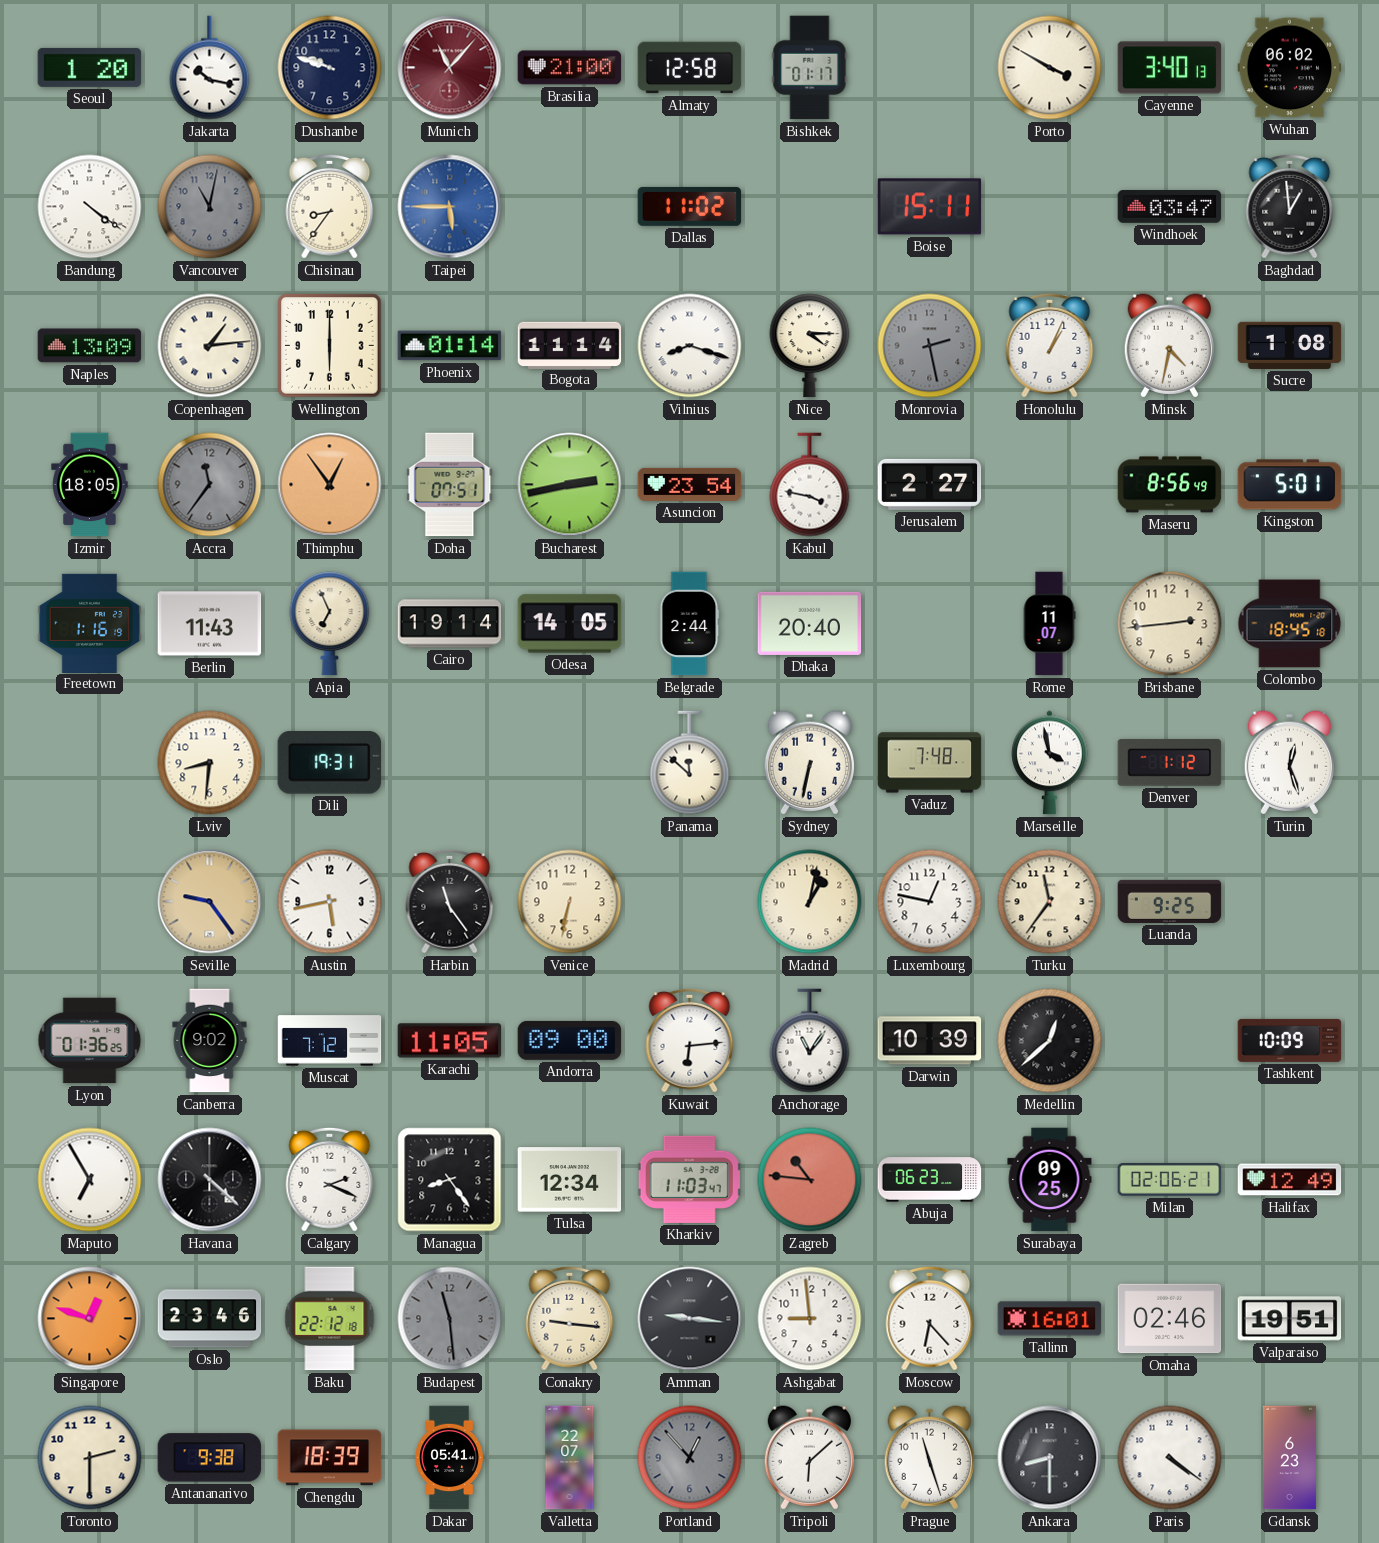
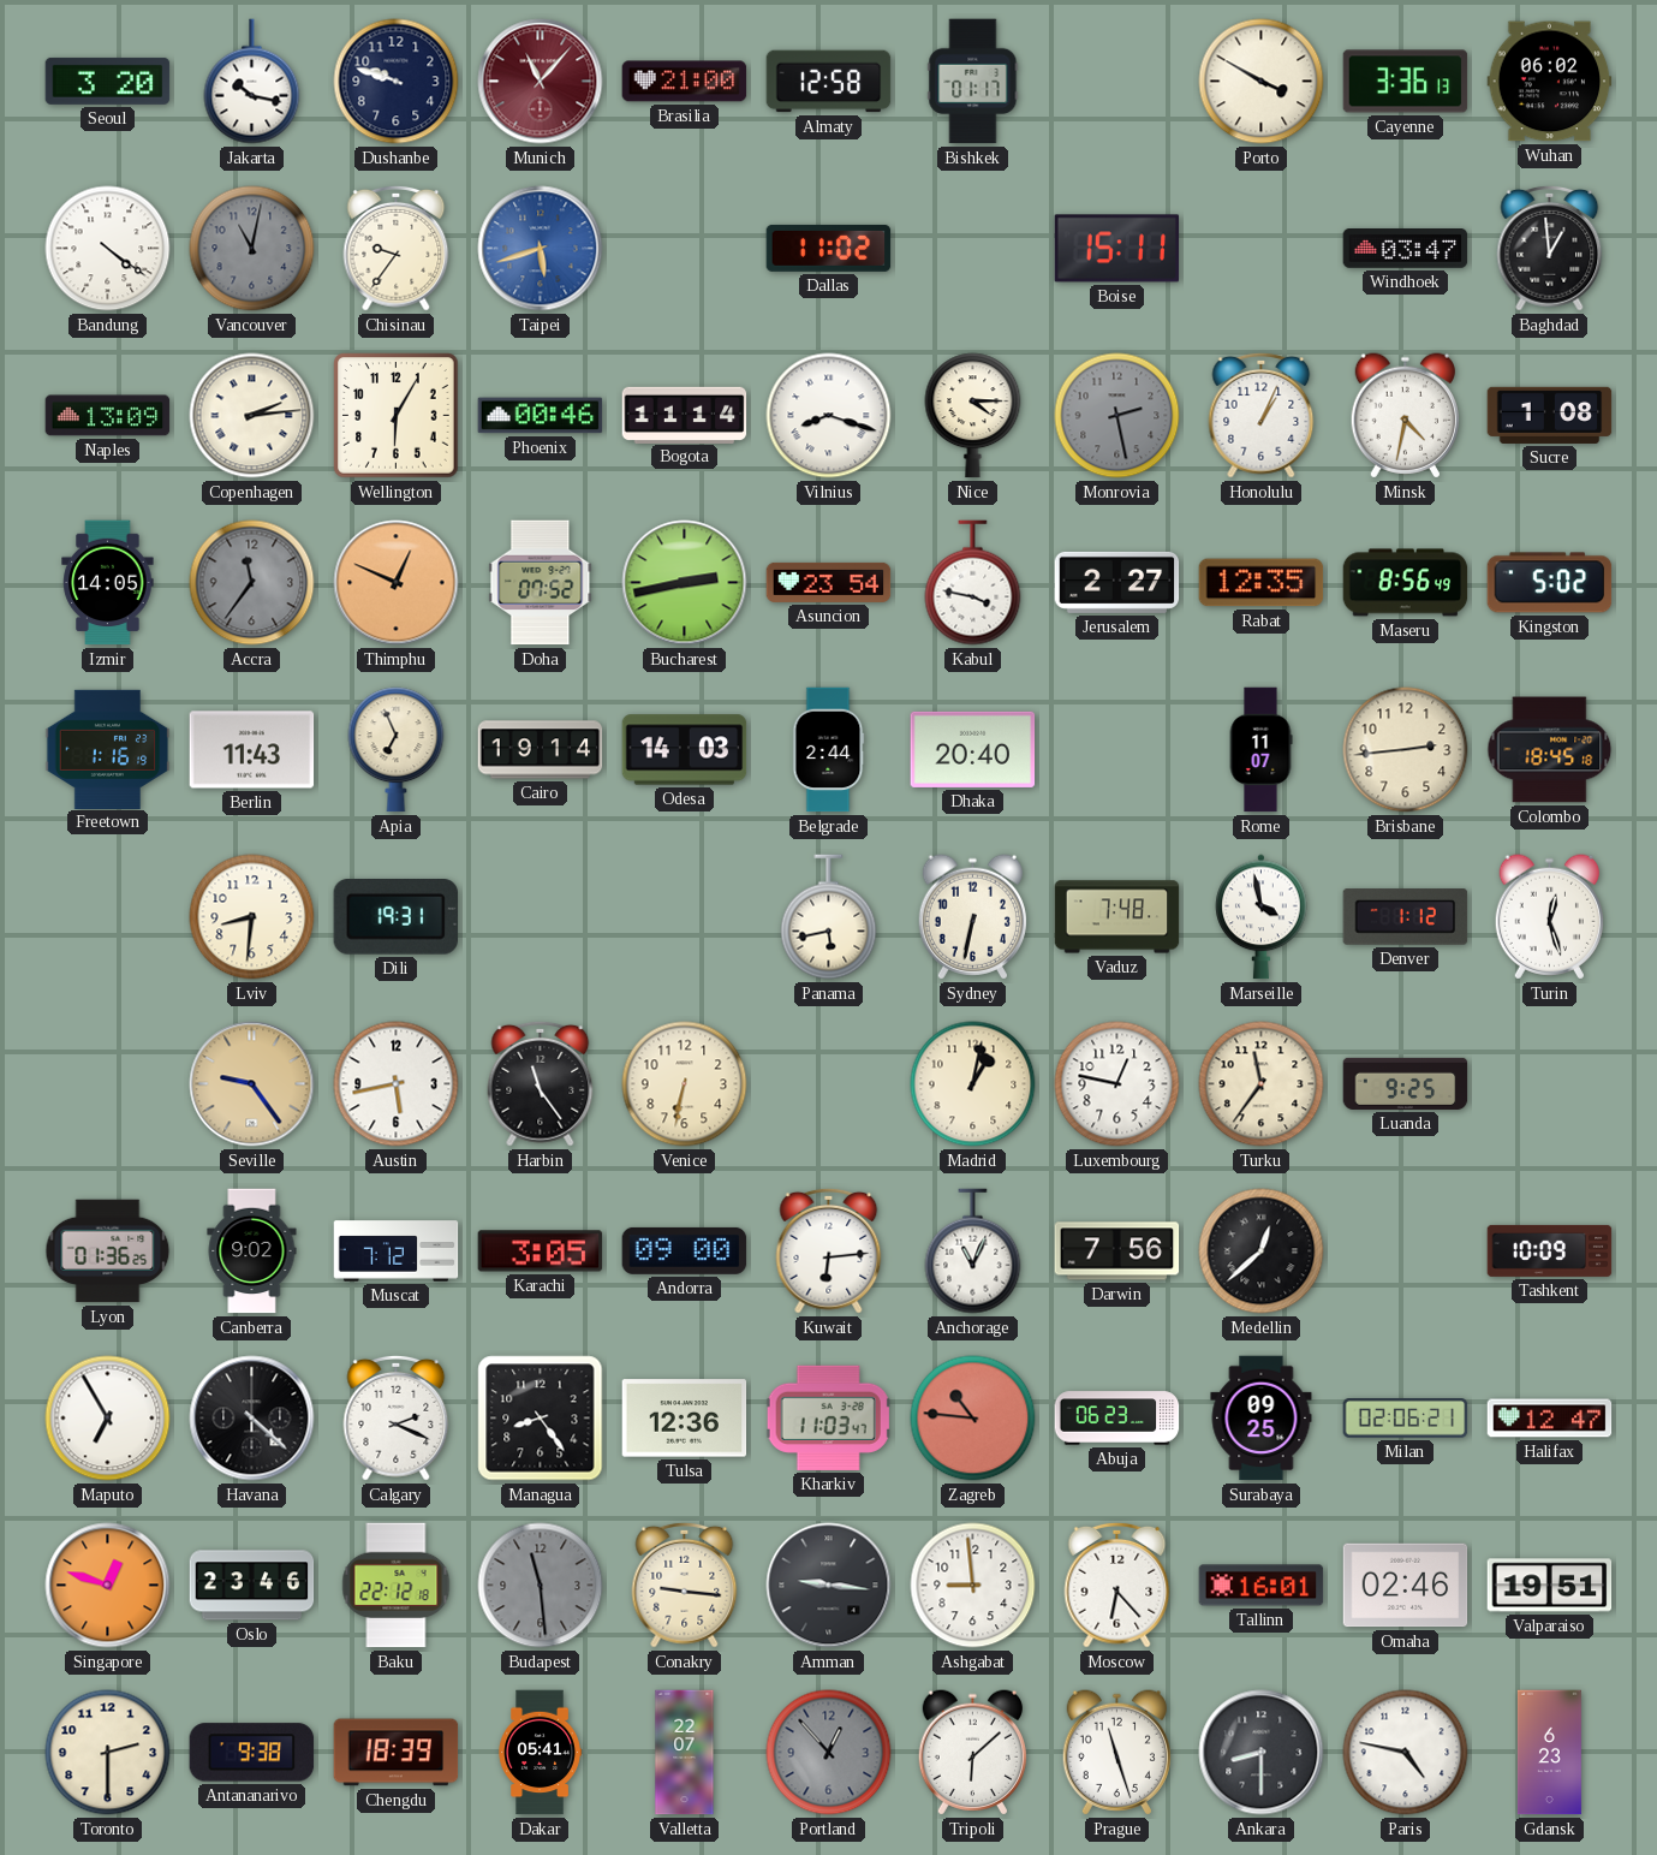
Seoul: 1:20 -> 3:20 (108, 81)
Cayenne: 3:40 -> 3:36 (1406, 82)
Chisinau: 8:36 -> 9:36 (397, 248)
Taipei: 5:45 -> 5:42 (541, 249)
Copenhagen: 1:14 -> 2:14 (252, 416)
Wellington: 6:00 -> 6:05 (397, 416)
Phoenix: 01:14 -> 00:46 (541, 416)
Izmir: 18:05 -> 14:05 (108, 583)
Thimphu: 12:54 -> 12:49 (397, 583)
Doha: 07:51 -> 07:52 (541, 583)
Rabat: none -> 12:35 (1262, 583)
Kingston: 5:01 -> 5:02 (1550, 583)
Odesa: 14:05 -> 14:03 (685, 750)
Panama: 11:52 -> 5:43 (829, 917)
Karachi: 11:05 -> 3:05 (541, 1251)
Anchorage: 11:06 -> 11:04 (973, 1251)
Darwin: 10:39 -> 7:56 (1117, 1251)
Tulsa: 12:34 -> 12:36 (685, 1419)
Halifax: 12:49 -> 12:47 (1550, 1419)
Paris: 4:21 -> 4:47 (1406, 1753)
